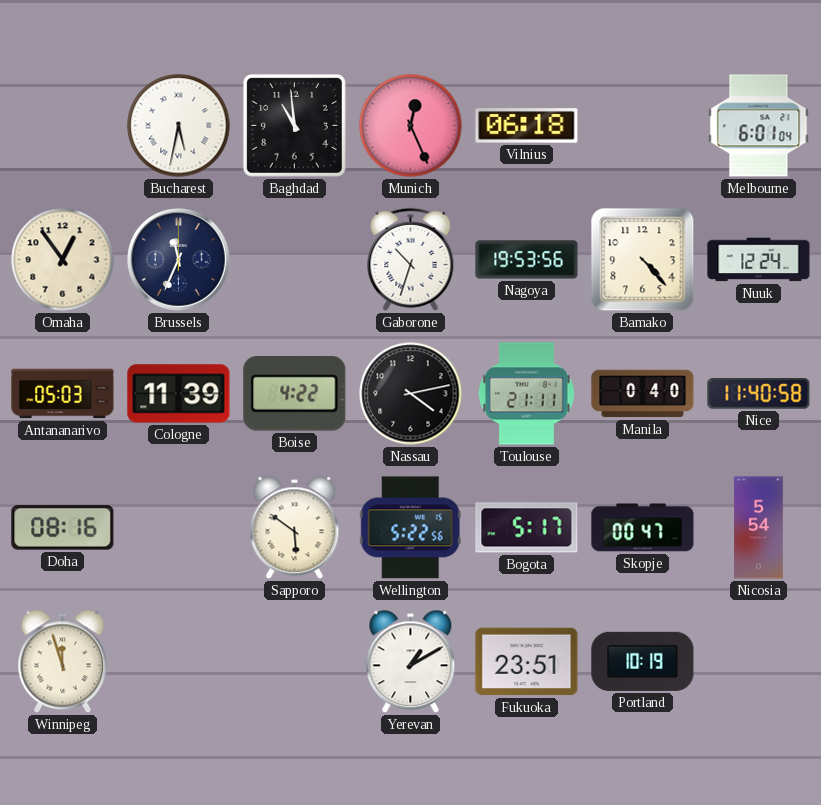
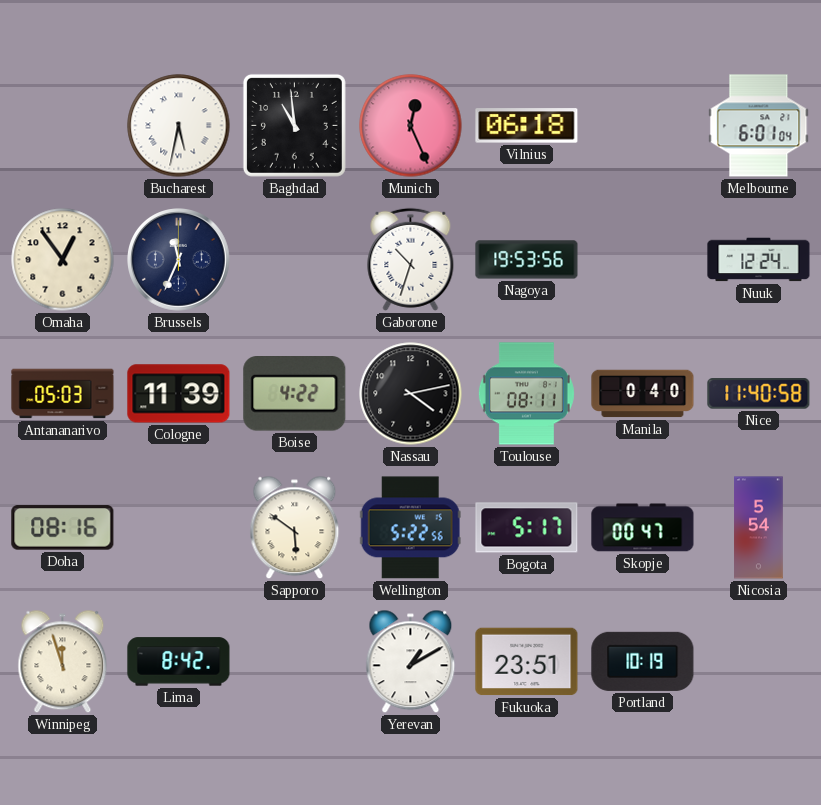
Bamako: 4:23 -> none (643, 260)
Toulouse: 21:11 -> 08:11 (526, 394)
Lima: none -> 8:42 (179, 662)
